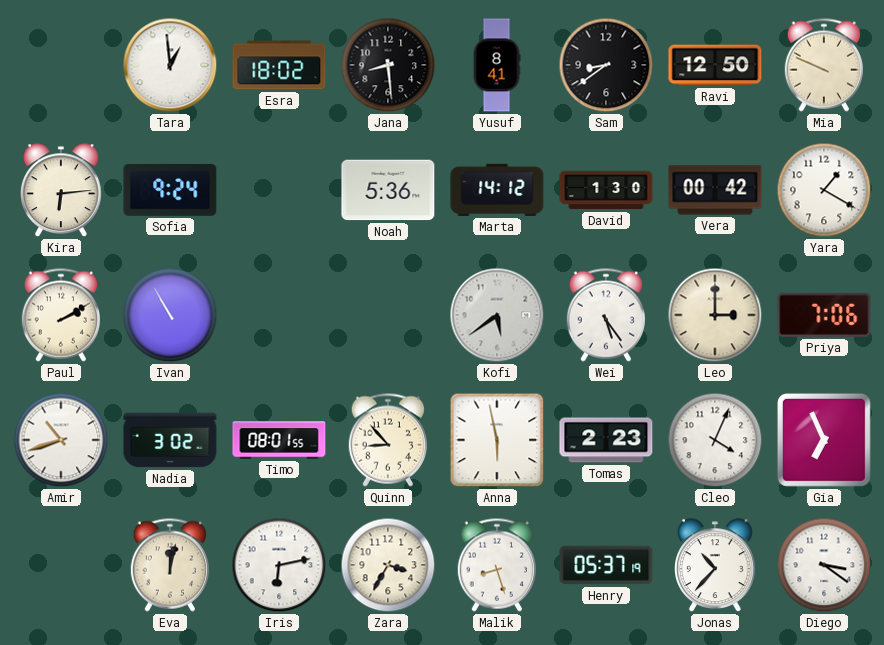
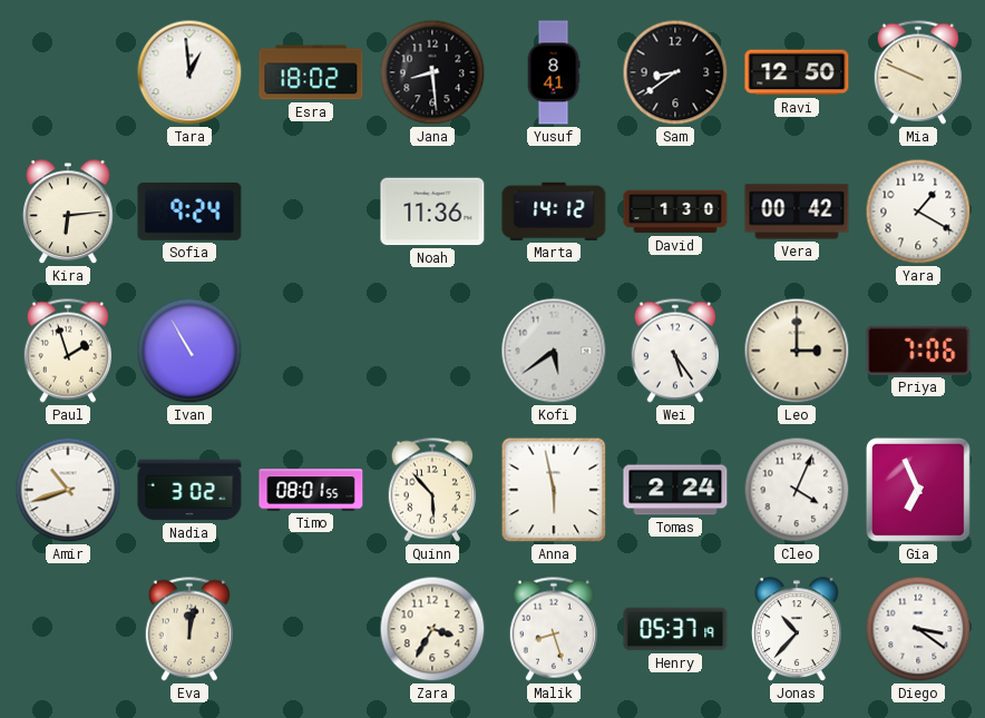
Noah: 5:36 -> 11:36 (432, 212)
Paul: 2:10 -> 1:57 (67, 351)
Quinn: 8:53 -> 5:53 (431, 490)
Tomas: 2:23 -> 2:24 (675, 490)
Iris: 6:13 -> none (279, 565)
